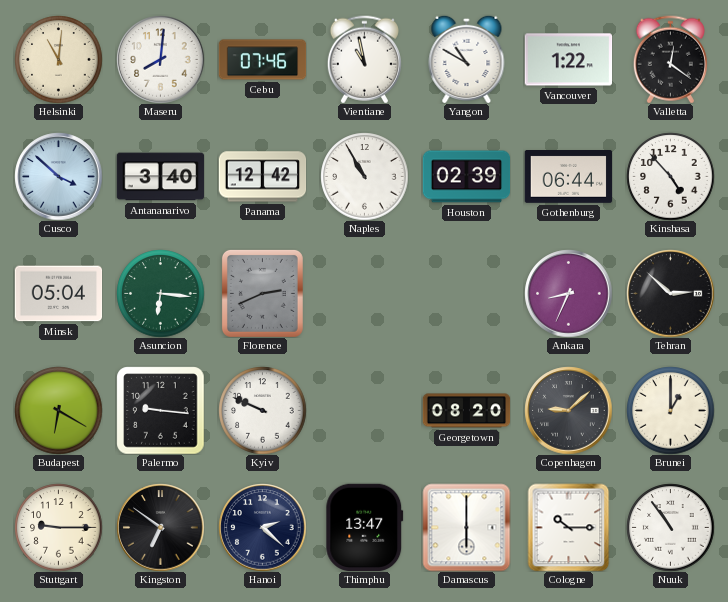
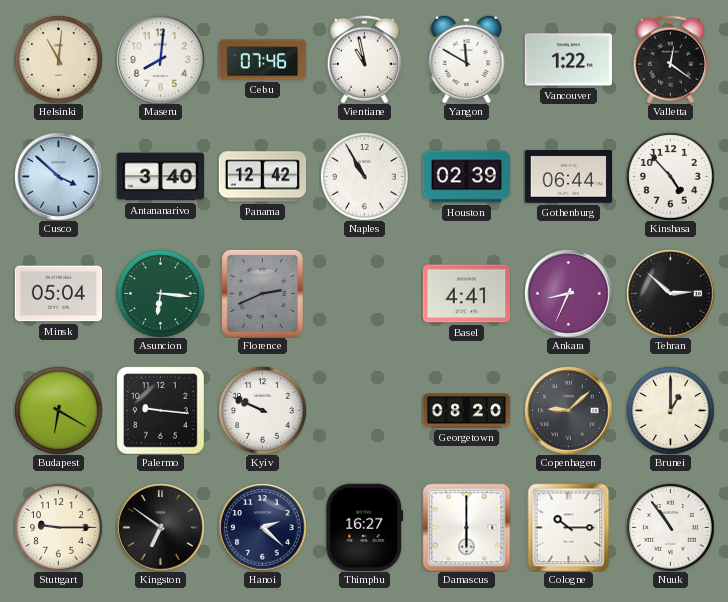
Yangon: 10:50 -> 11:50 (467, 59)
Basel: none -> 4:41 (466, 294)
Thimphu: 13:47 -> 16:27 (365, 527)
